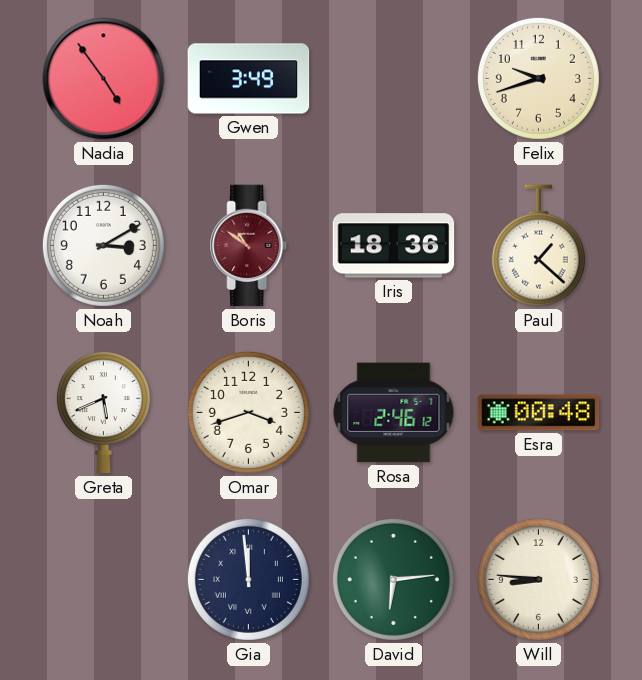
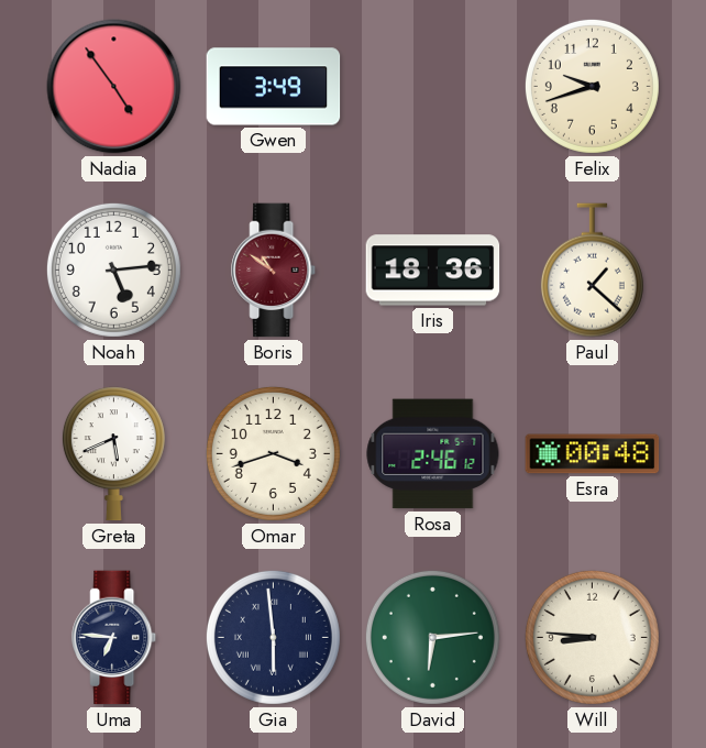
Noah: 3:10 -> 5:14 (113, 269)
Uma: none -> 6:46 (114, 638)
Gia: 11:59 -> 5:59 (273, 637)
